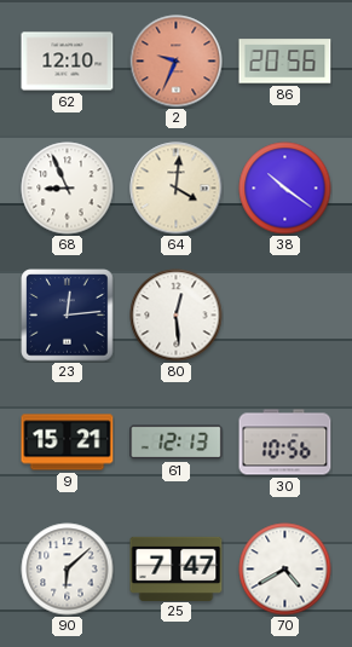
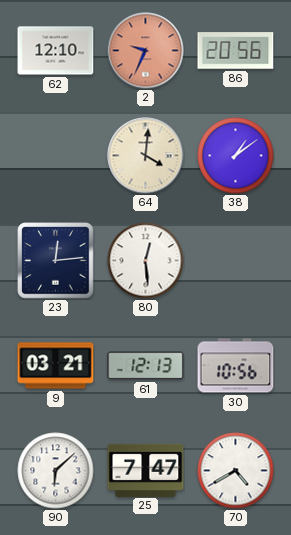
68: 8:56 -> none (68, 189)
38: 10:21 -> 1:09 (236, 156)
9: 15:21 -> 03:21 (56, 366)
